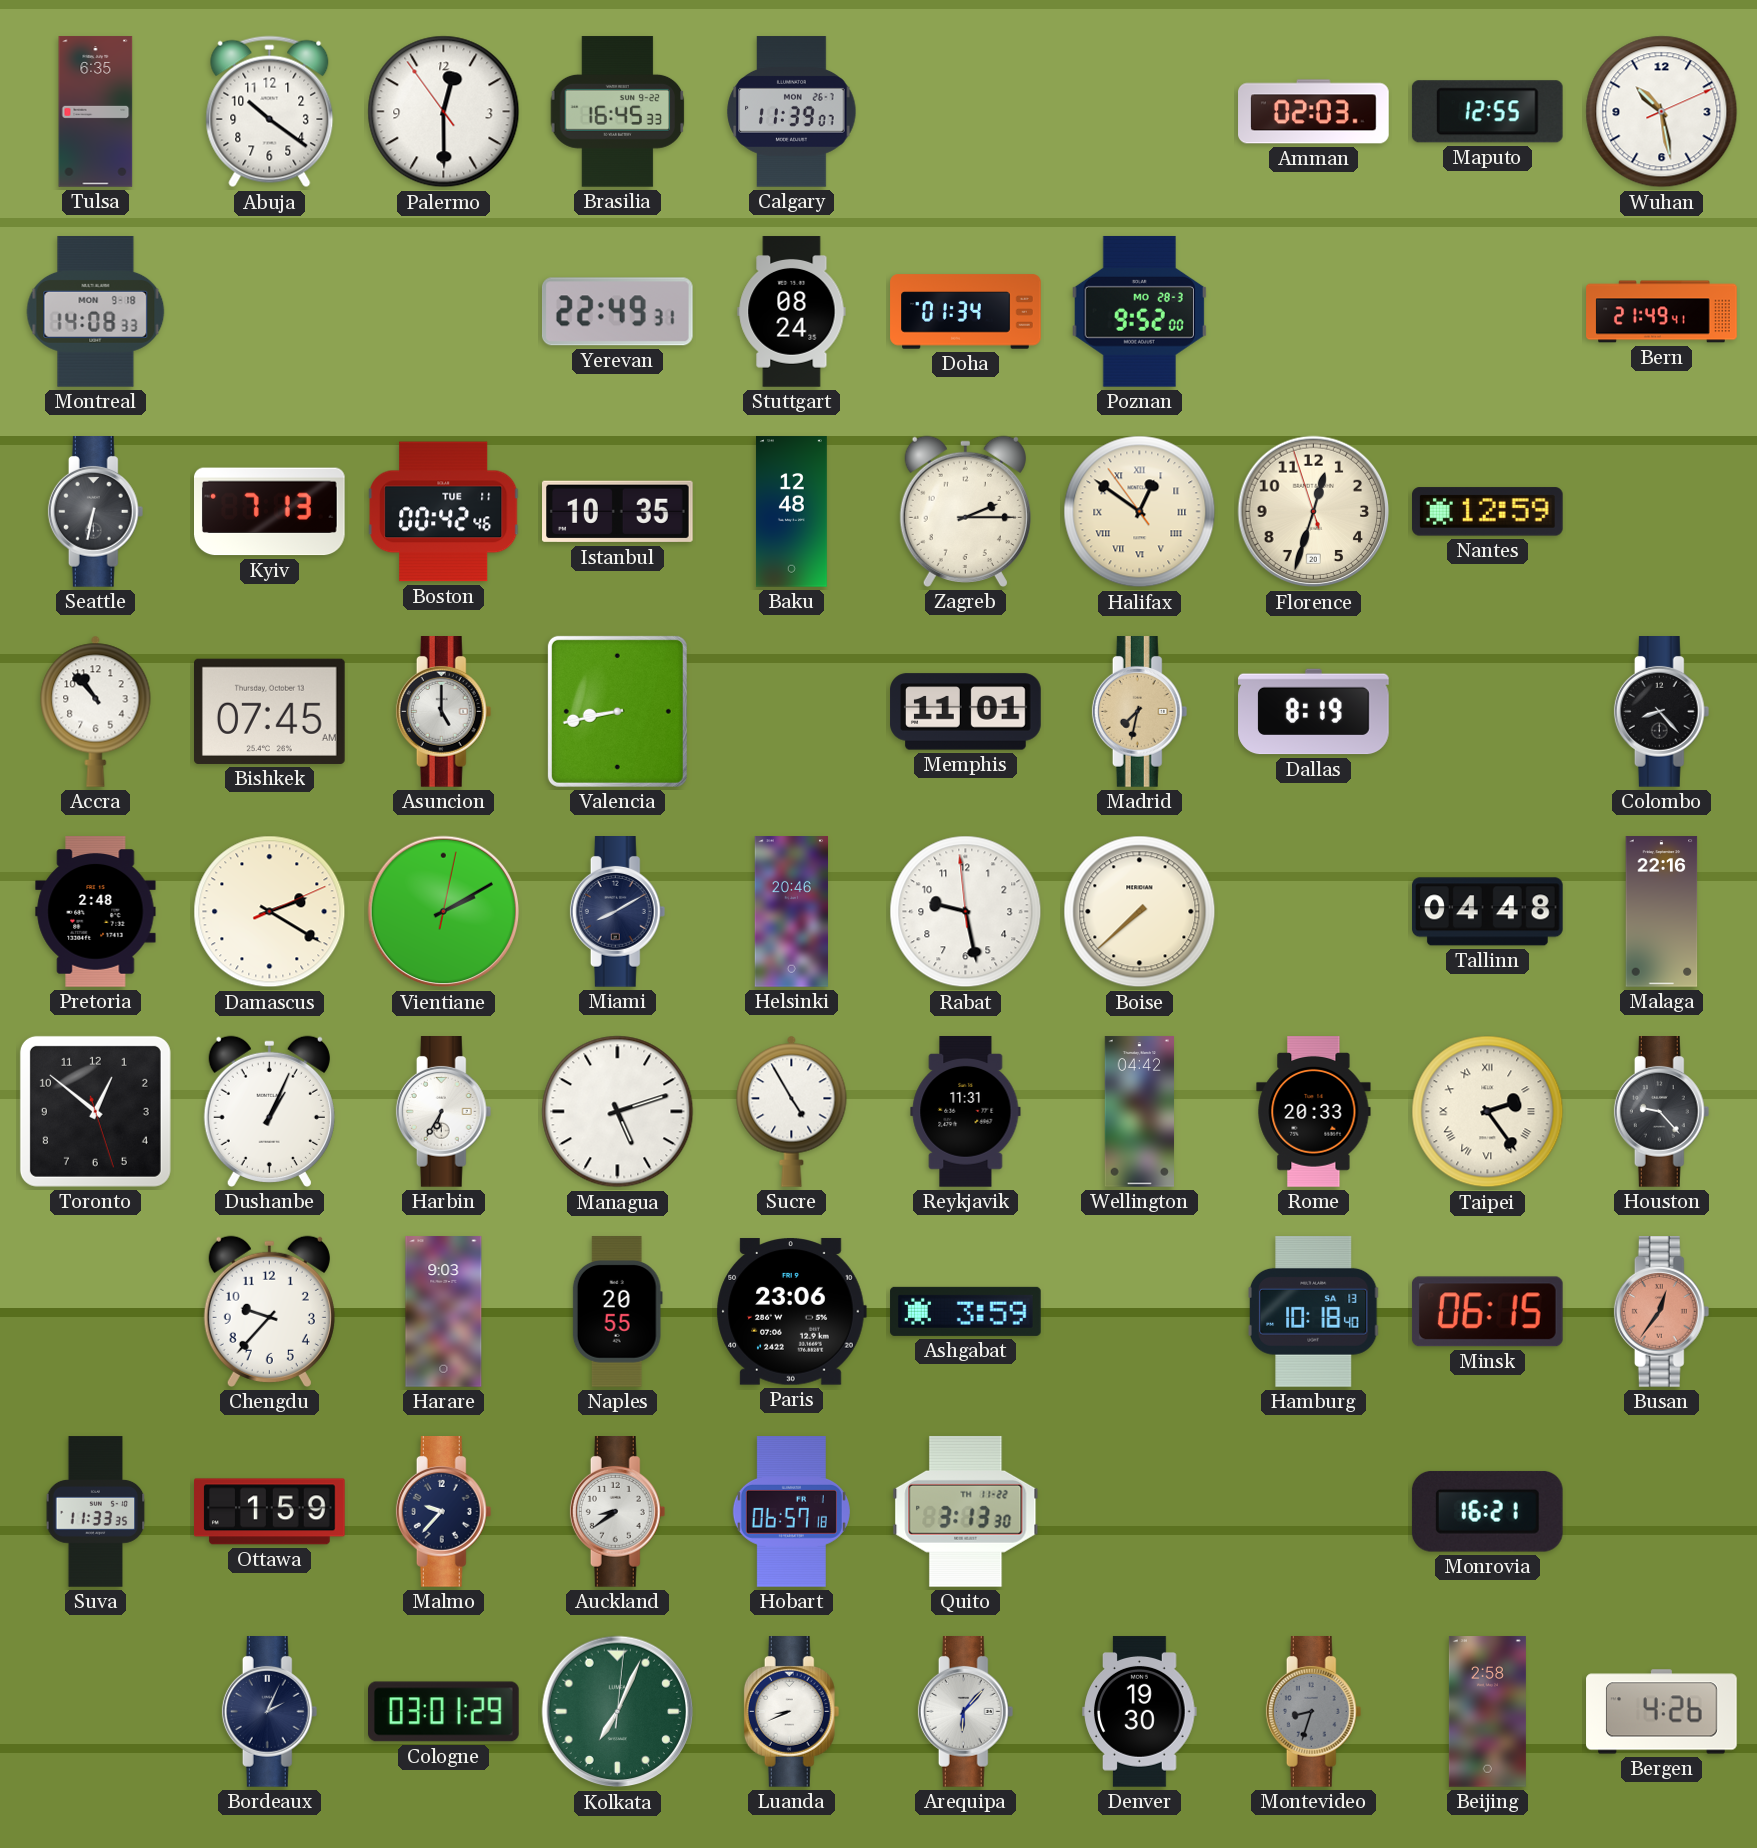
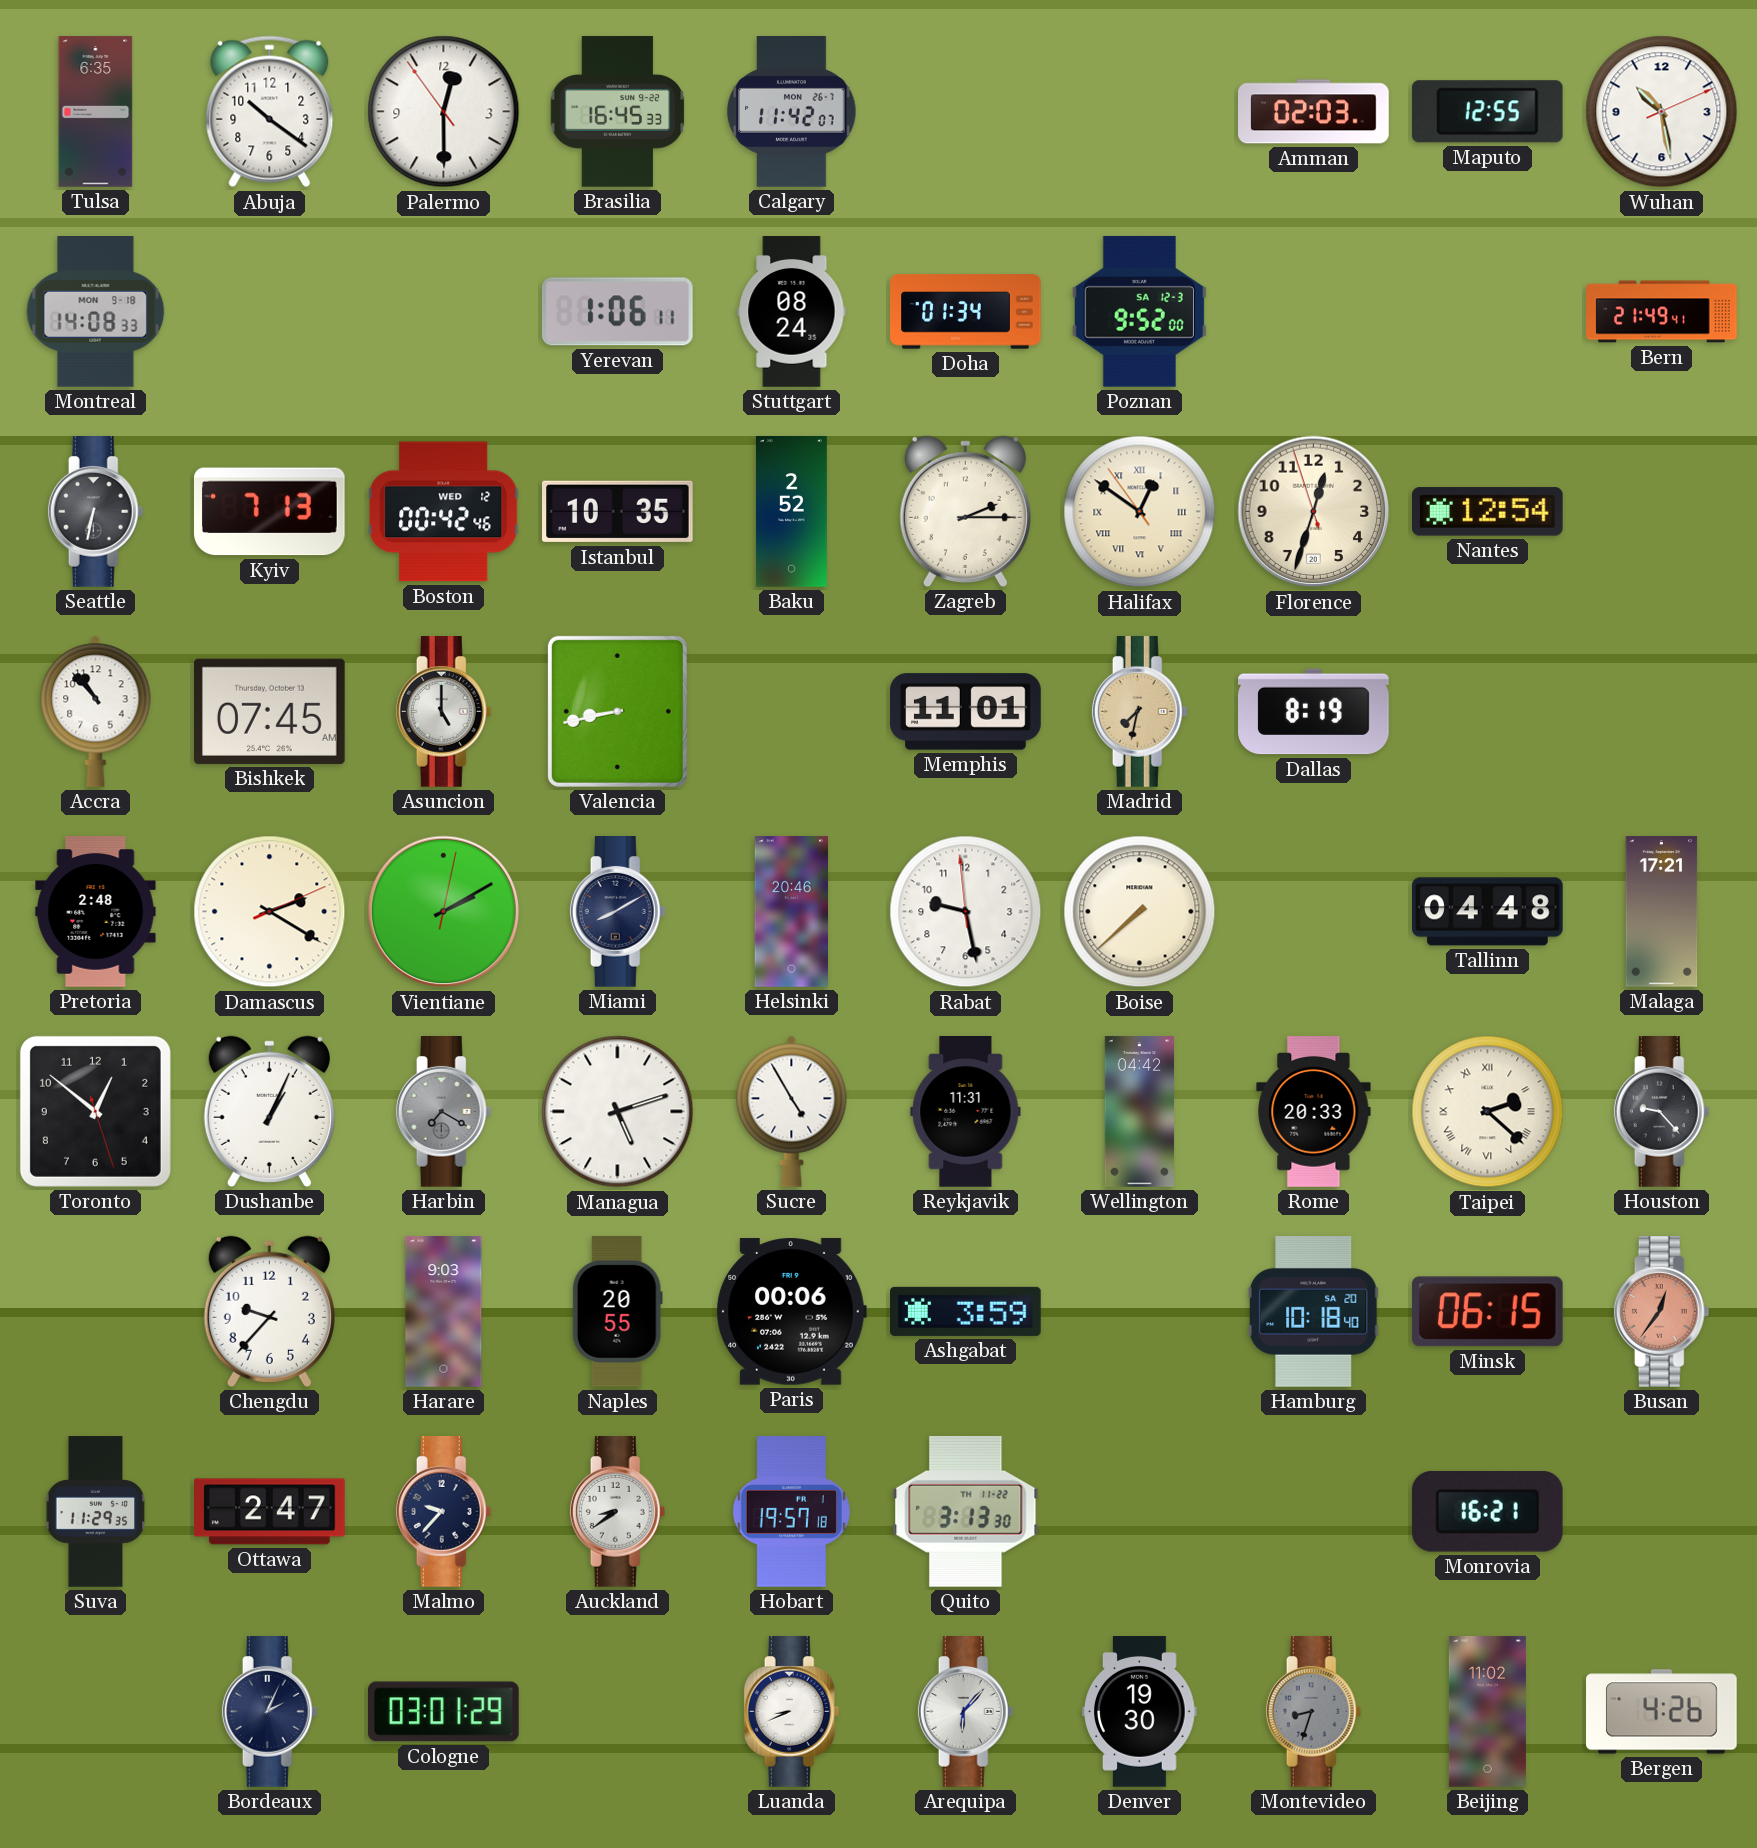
Calgary: 11:39 -> 11:42 (792, 112)
Yerevan: 22:49 -> 1:06 (617, 312)
Poznan date: MO 28-3 -> SA 12-3 (1139, 311)
Boston date: TUE 11 -> WED 12 (444, 512)
Baku: 12:48 -> 2:52 (791, 512)
Nantes: 12:59 -> 12:54 (1488, 512)
Colombo: 8:23 -> none (1662, 712)
Malaga: 22:16 -> 17:21 (1662, 912)
Harbin: 6:35 -> 7:20 (444, 1112)
Harbin dial: white -> grey (444, 1112)
Taipei: 2:24 -> 2:22 (1488, 1112)
Paris: 23:06 -> 00:06 (791, 1312)
Hamburg date: SA 13 -> SA 20 (1313, 1312)
Suva: 11:33 -> 11:29 (96, 1512)
Ottawa: 1:59 -> 2:47 (270, 1512)
Hobart: 06:57 -> 19:57 (791, 1512)
Kolkata: 7:04 -> none (618, 1712)
Beijing: 2:58 -> 11:02 (1487, 1712)
